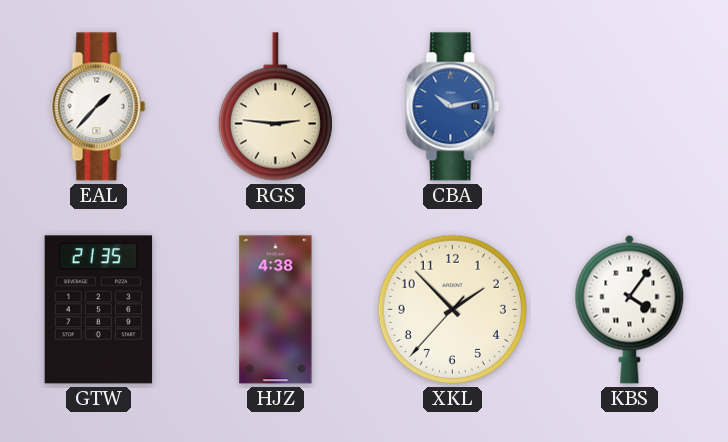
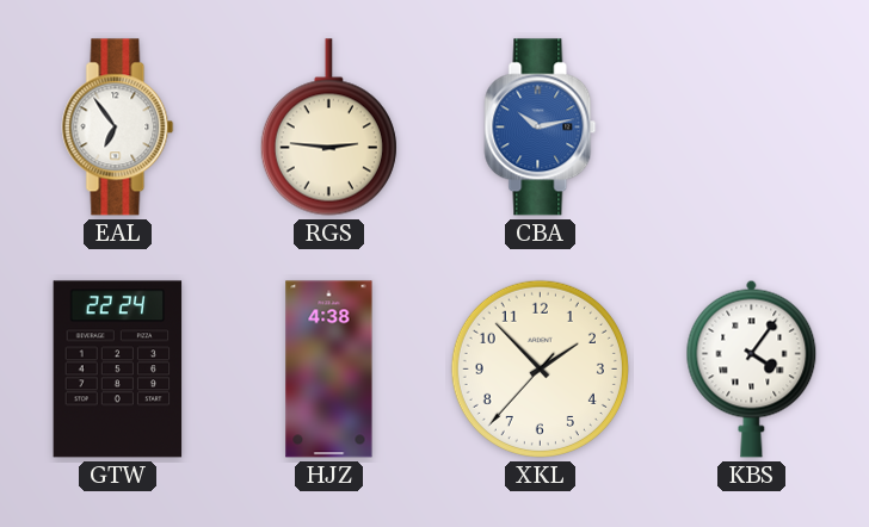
EAL: 1:37 -> 6:54 (118, 128)
GTW: 21:35 -> 22:24 (118, 370)
